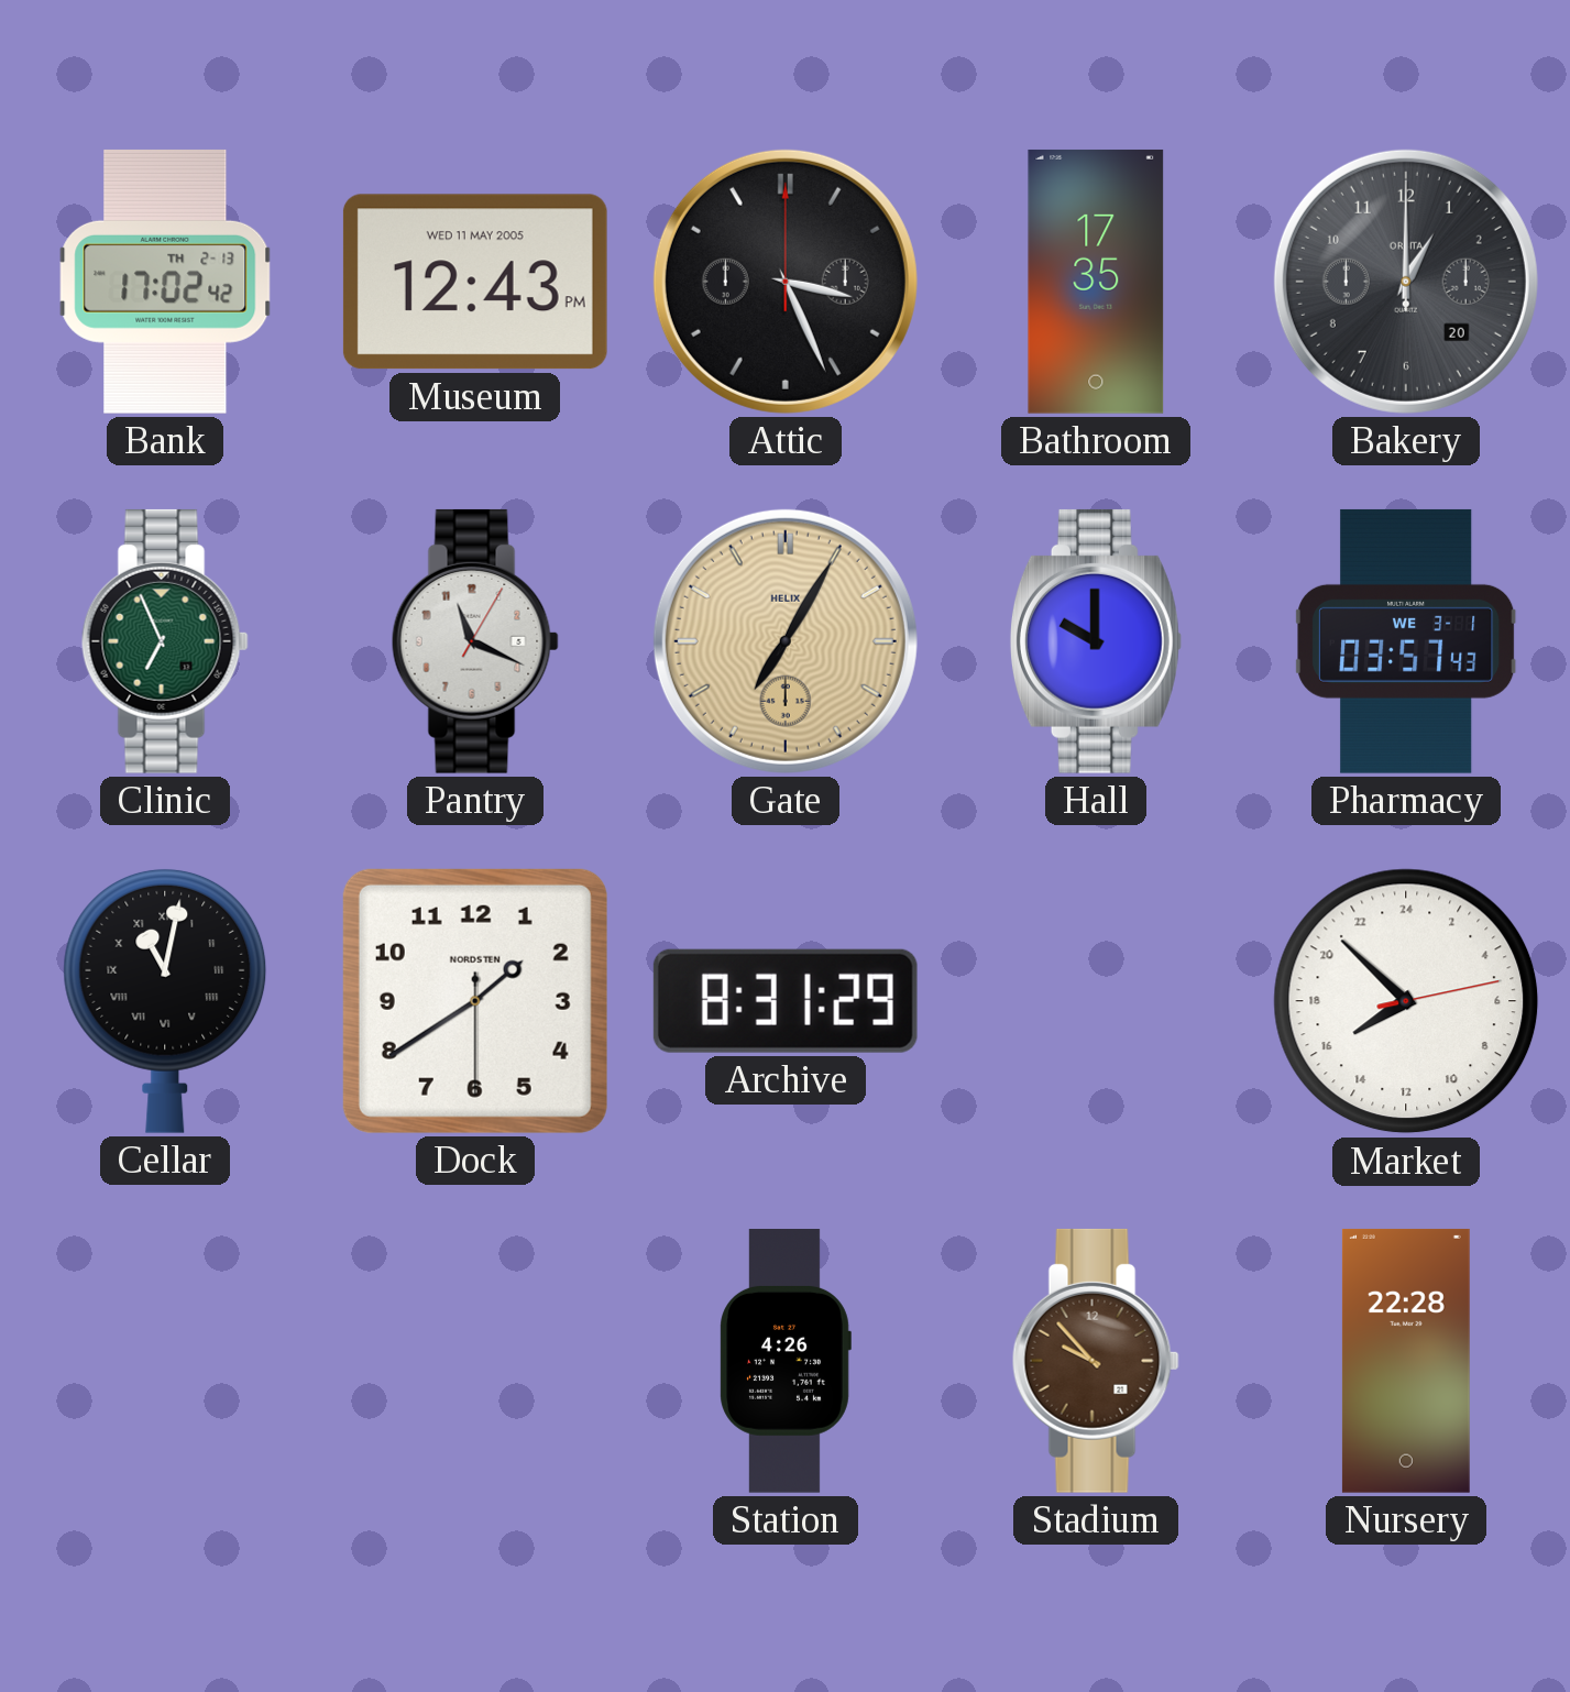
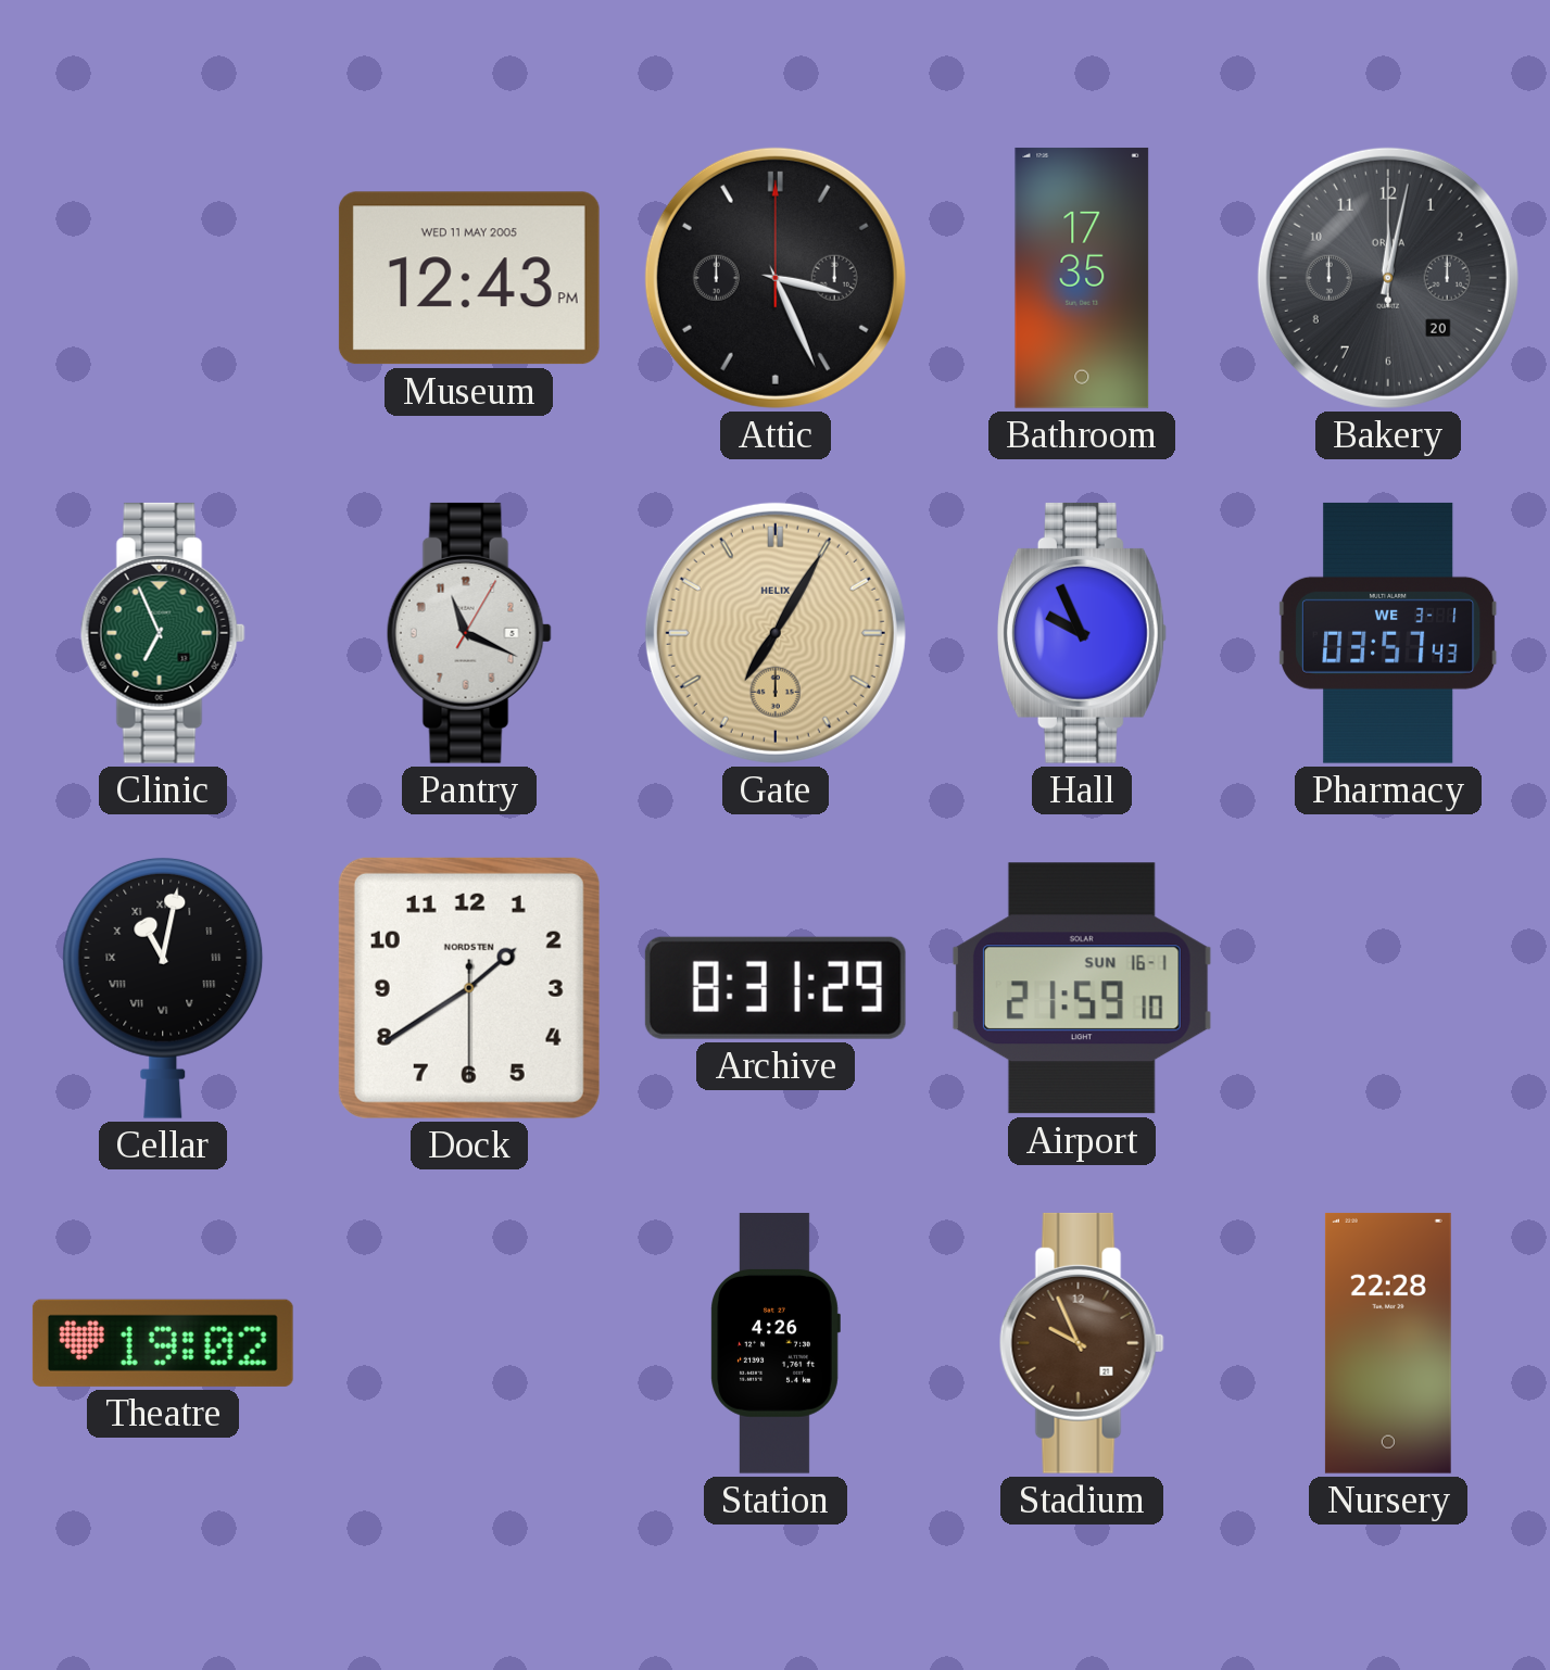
Bank: 17:02 -> none (165, 282)
Bakery: 1:00 -> 12:02 (1388, 278)
Hall: 10:00 -> 9:56 (1082, 633)
Airport: none -> 21:59 (1082, 988)
Market: 15:52 -> none (1406, 1001)
Theatre: none -> 19:02 (163, 1343)
Stadium: 9:53 -> 9:56 (1082, 1343)
